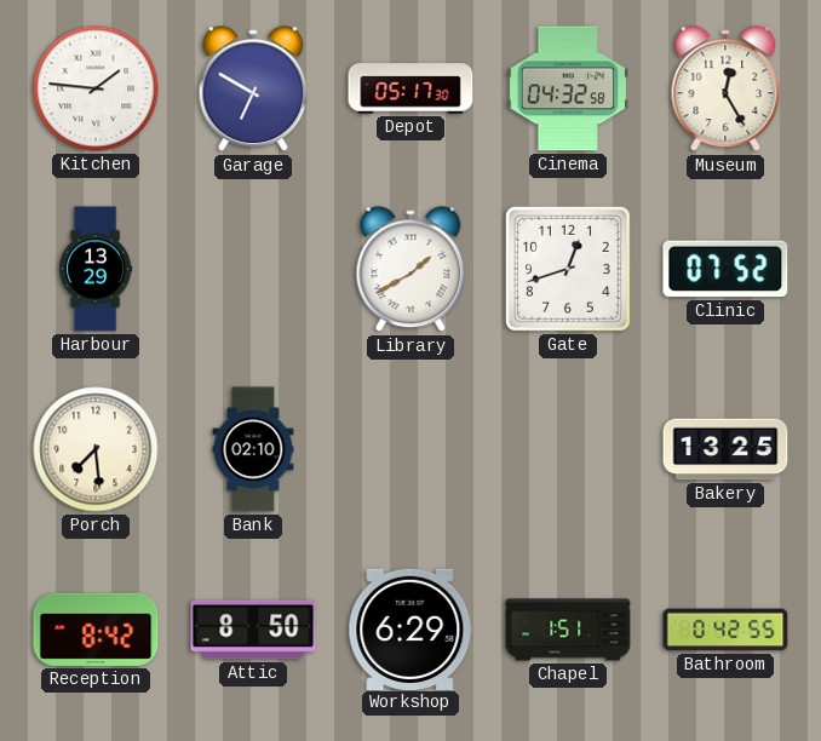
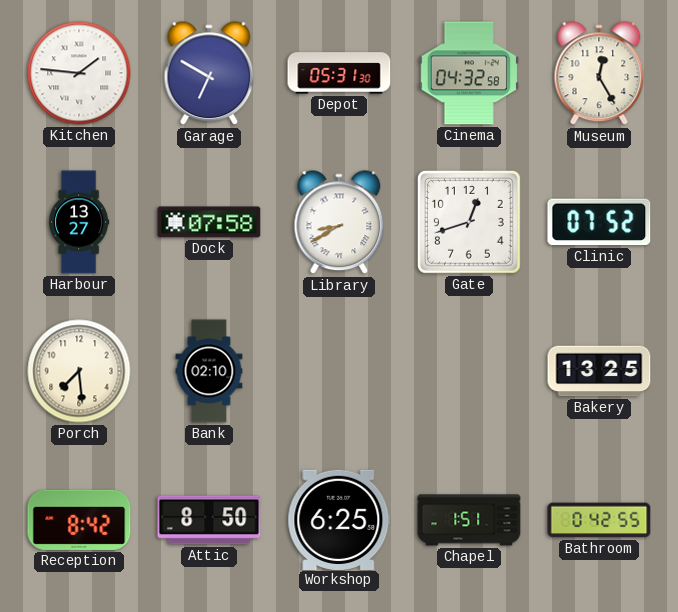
Depot: 05:17 -> 05:31 (339, 73)
Harbour: 13:29 -> 13:27 (79, 222)
Dock: none -> 07:58 (209, 222)
Library: 1:40 -> 8:40 (339, 223)
Workshop: 6:29 -> 6:25 (339, 519)
